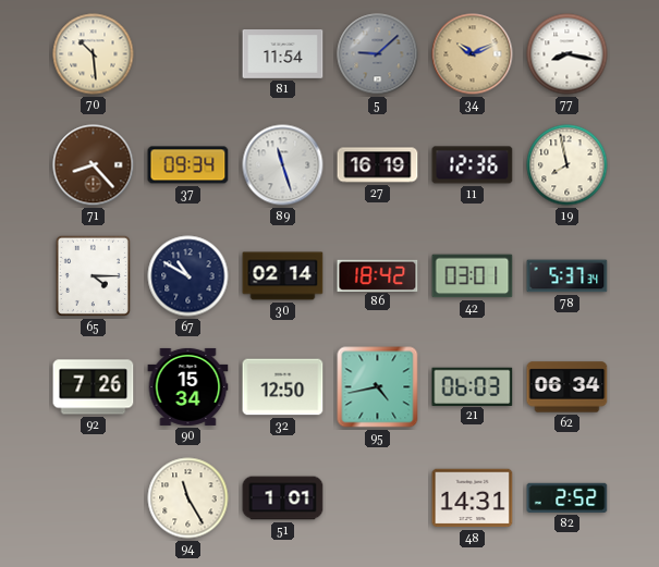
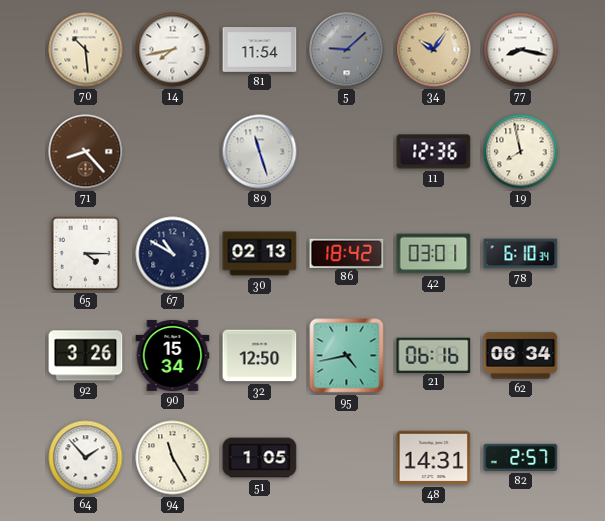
14: none -> 7:43 (173, 50)
34: 10:11 -> 10:06 (434, 50)
37: 09:34 -> none (188, 165)
27: 16:19 -> none (378, 165)
30: 02:14 -> 02:13 (260, 254)
78: 5:37 -> 6:10 (521, 254)
92: 7:26 -> 3:26 (86, 356)
21: 06:03 -> 06:16 (434, 355)
64: none -> 1:53 (86, 458)
51: 1:01 -> 1:05 (260, 458)
82: 2:52 -> 2:57 (521, 457)
